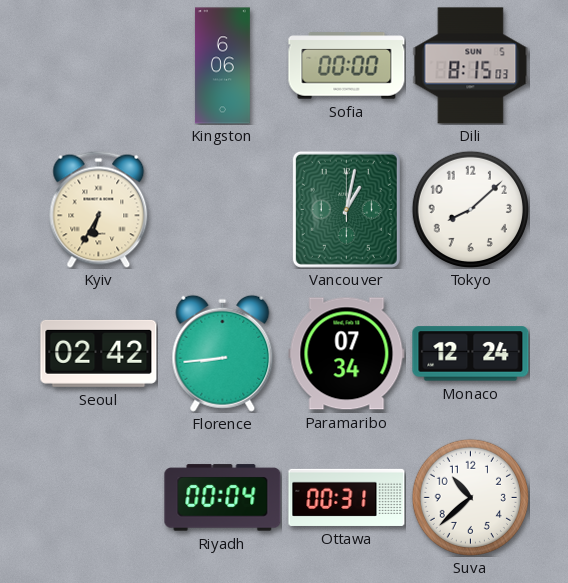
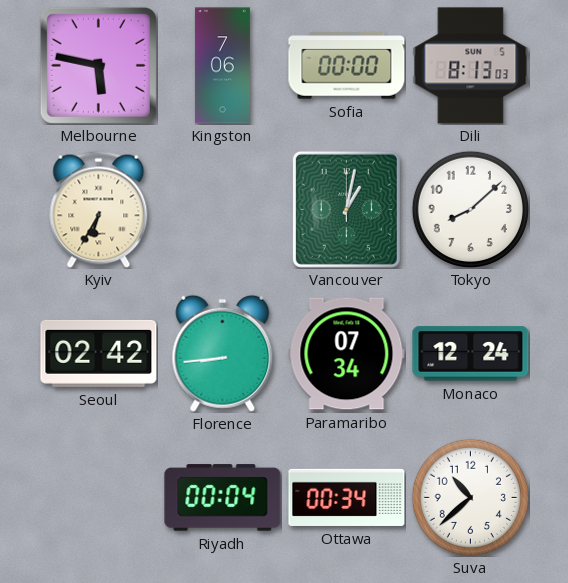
Melbourne: none -> 5:47 (98, 65)
Kingston: 6:06 -> 7:06 (222, 66)
Dili: 8:15 -> 8:13 (471, 66)
Ottawa: 00:31 -> 00:34 (347, 497)
